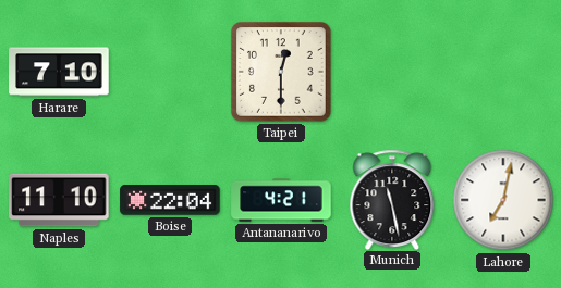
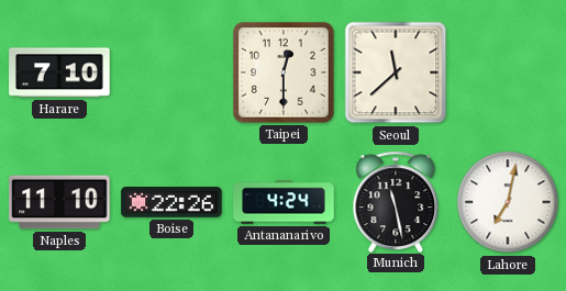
Seoul: none -> 11:38 (396, 72)
Boise: 22:04 -> 22:26 (171, 202)
Antananarivo: 4:21 -> 4:24 (284, 202)
